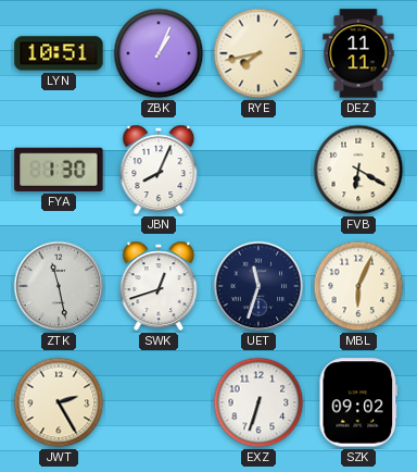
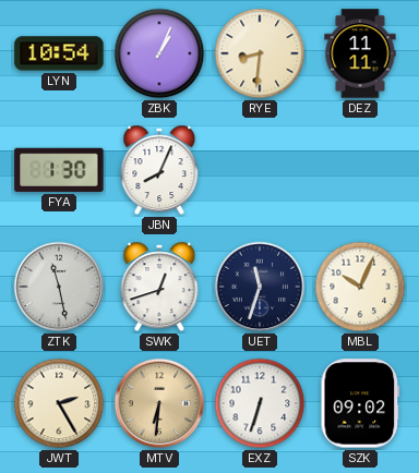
LYN: 10:51 -> 10:54 (59, 53)
RYE: 7:43 -> 8:31 (260, 53)
FVB: 6:20 -> none (358, 170)
MBL: 6:04 -> 10:04 (360, 287)
MTV: none -> 6:31 (159, 403)
